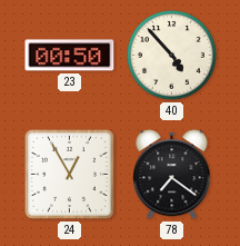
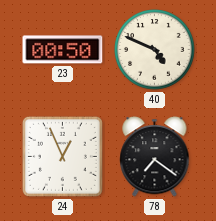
40: 4:53 -> 4:49 (155, 50)
24: 12:55 -> 12:56 (62, 156)
